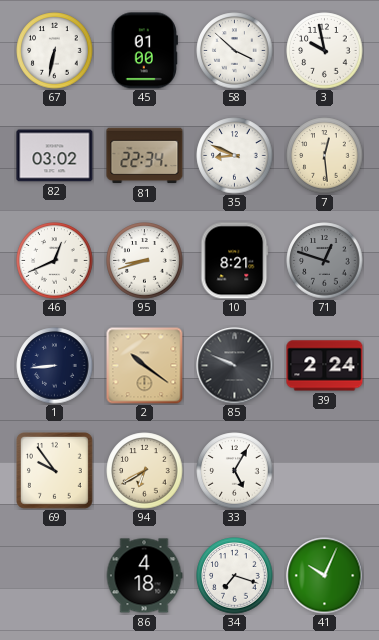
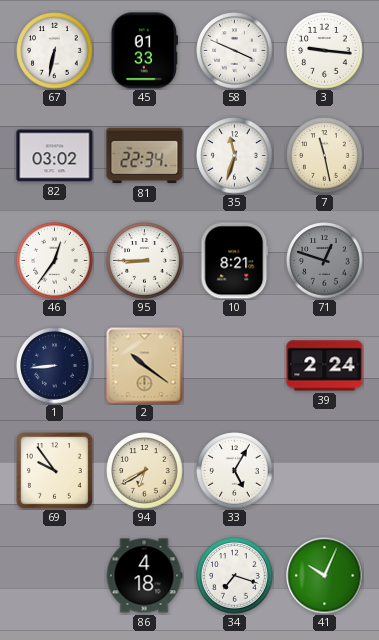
45: 01:00 -> 01:33 (144, 51)
58: 3:52 -> 3:49 (235, 51)
3: 9:58 -> 9:16 (325, 51)
35: 8:49 -> 11:33 (235, 156)
7: 12:29 -> 11:28 (325, 156)
46: 12:41 -> 12:36 (55, 261)
95: 8:42 -> 8:45 (145, 261)
85: 9:49 -> none (235, 366)
